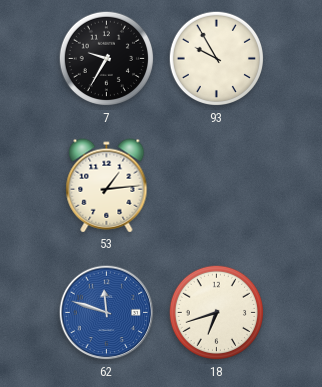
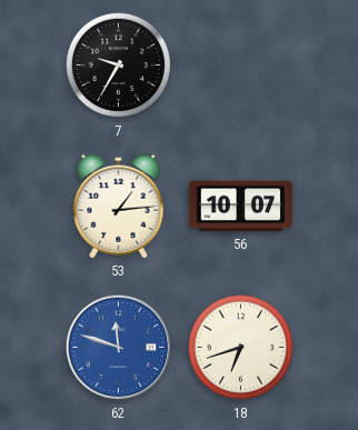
93: 9:55 -> none (217, 59)
56: none -> 10:07 (241, 207)
